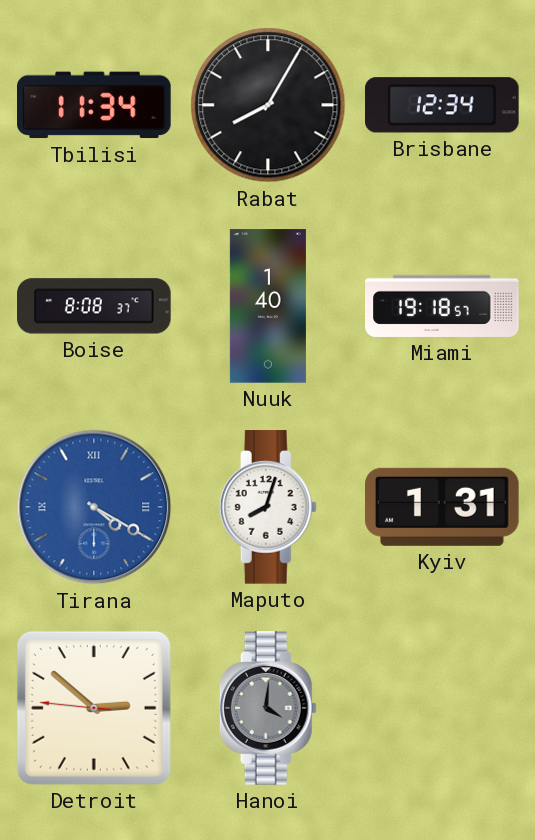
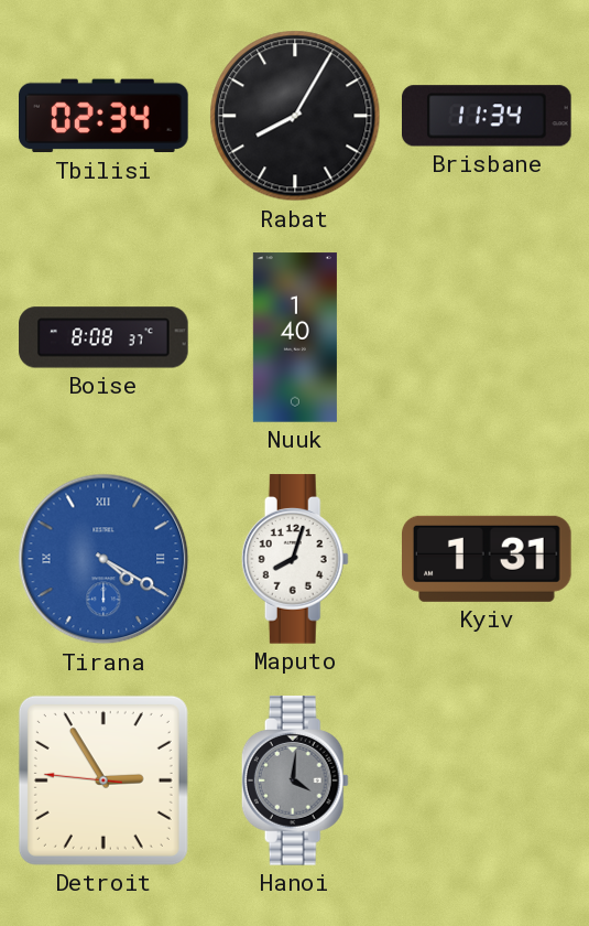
Tbilisi: 11:34 -> 02:34 (105, 116)
Brisbane: 12:34 -> 11:34 (488, 116)
Miami: 19:18 -> none (442, 306)
Detroit: 2:51 -> 2:54 (103, 780)
